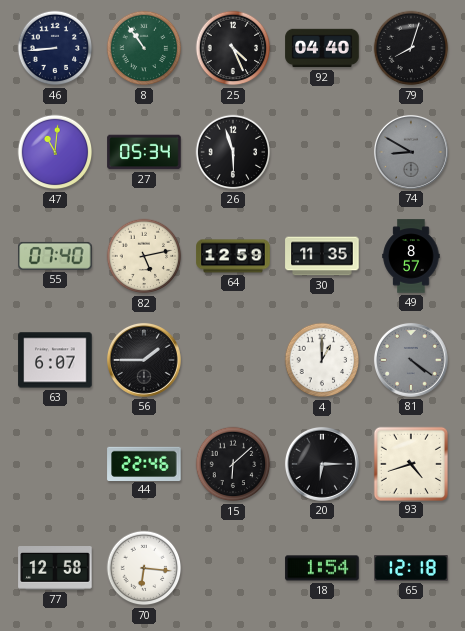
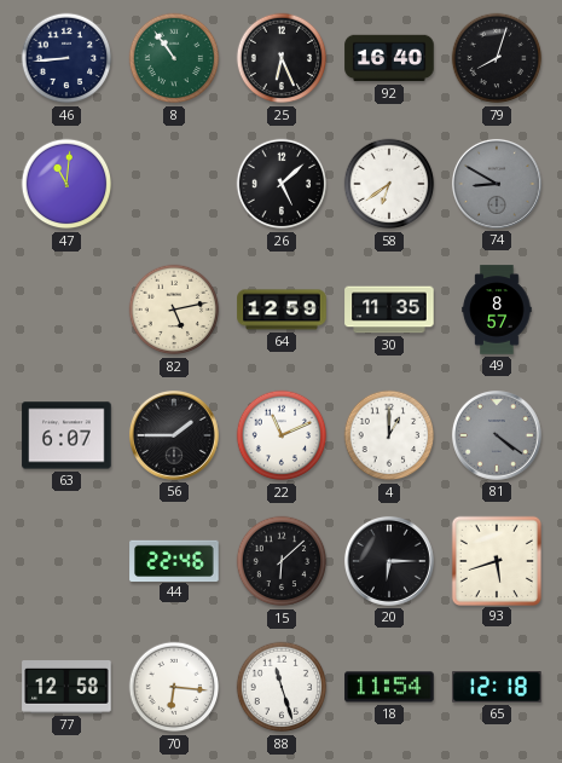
25: 4:26 -> 6:26 (282, 58)
92: 04:40 -> 16:40 (389, 58)
27: 05:34 -> none (144, 152)
26: 5:57 -> 5:08 (282, 184)
58: none -> 6:39 (389, 184)
55: 07:40 -> none (55, 256)
22: none -> 11:11 (282, 435)
93: 4:42 -> 5:42 (496, 560)
88: none -> 11:27 (282, 687)
18: 1:54 -> 11:54 (389, 687)
